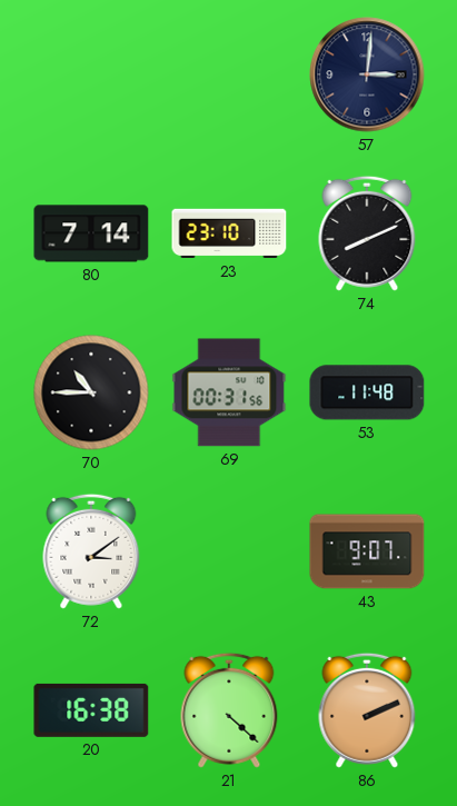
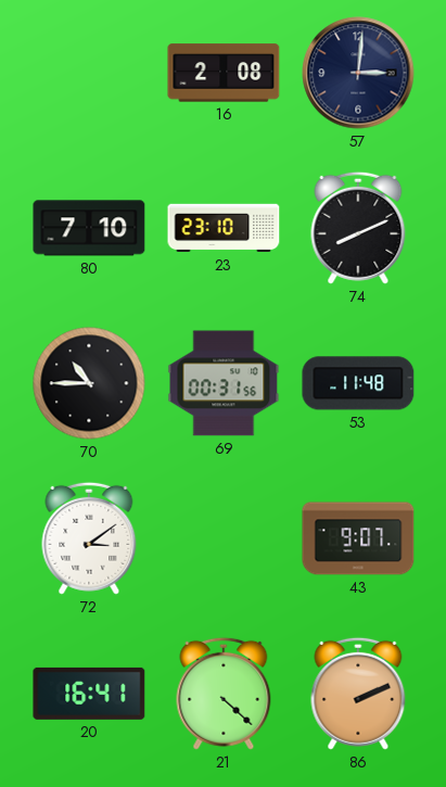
16: none -> 2:08 (224, 73)
80: 7:14 -> 7:10 (89, 228)
20: 16:38 -> 16:41 (89, 694)
